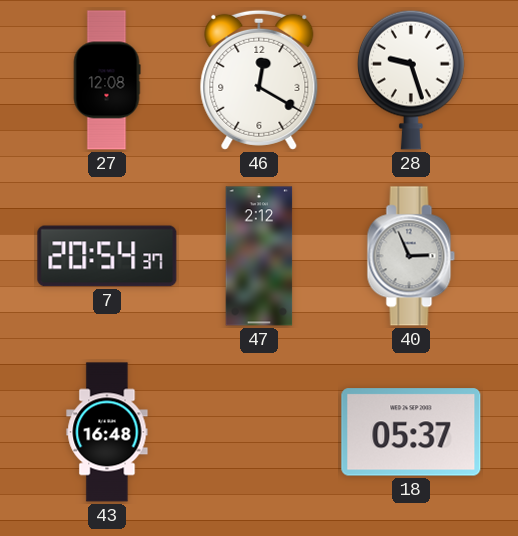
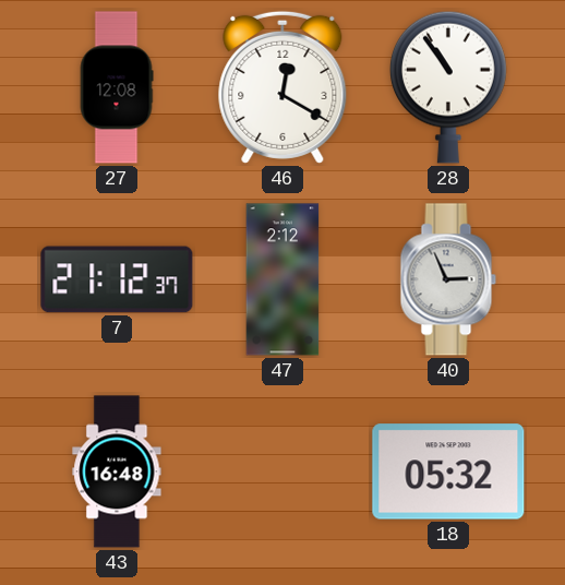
28: 9:27 -> 10:54 (448, 87)
7: 20:54 -> 21:12 (117, 279)
18: 05:37 -> 05:32 (448, 471)
